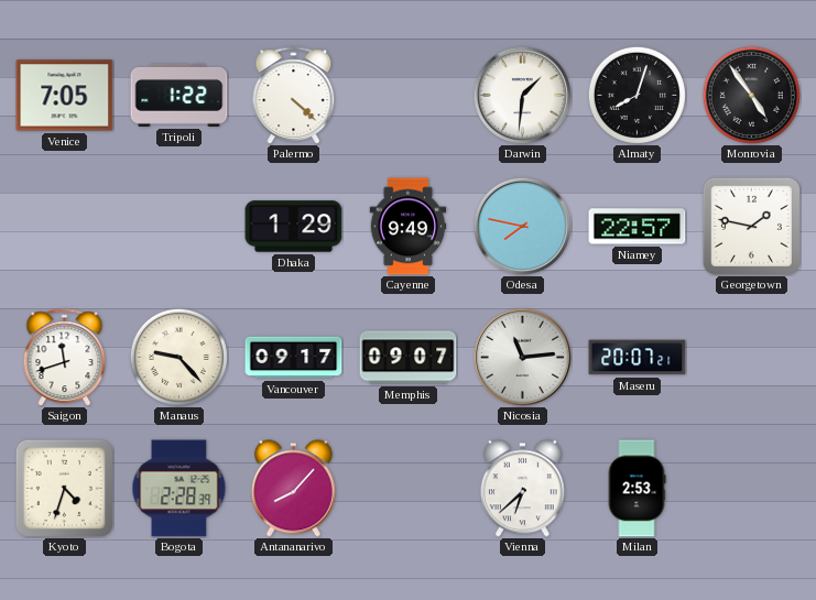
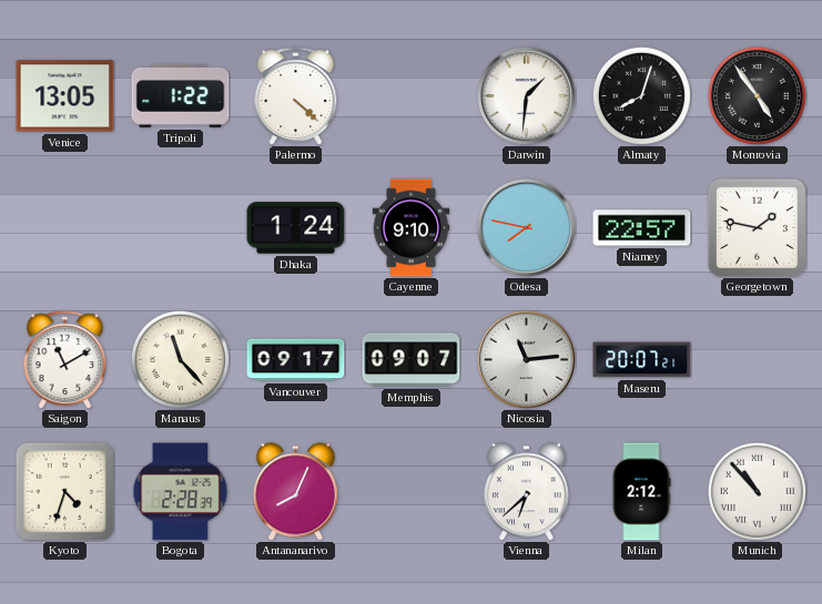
Venice: 7:05 -> 13:05 (65, 96)
Dhaka: 1:29 -> 1:24 (296, 228)
Cayenne: 9:49 -> 9:10 (412, 228)
Saigon: 11:42 -> 11:10 (65, 360)
Manaus: 9:23 -> 11:23 (180, 359)
Antananarivo: 8:07 -> 8:04 (295, 492)
Milan: 2:53 -> 2:12 (641, 492)
Munich: none -> 10:53 (757, 491)
